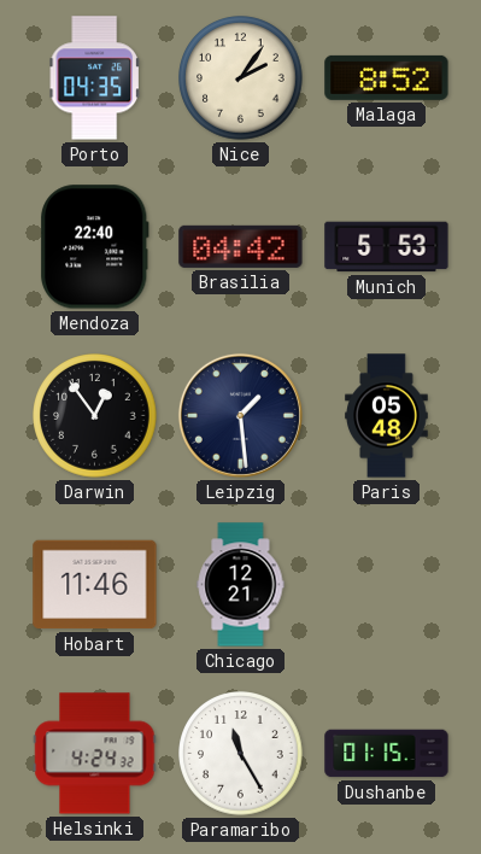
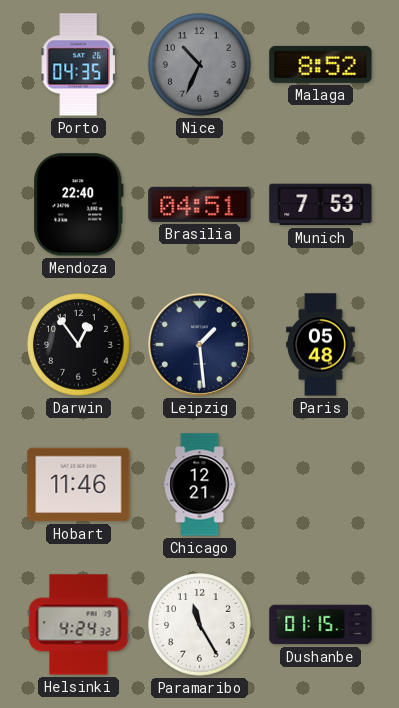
Nice: 2:06 -> 10:34 (200, 65)
Nice dial: cream -> grey (200, 65)
Brasilia: 04:42 -> 04:51 (200, 204)
Munich: 5:53 -> 7:53 (321, 205)
